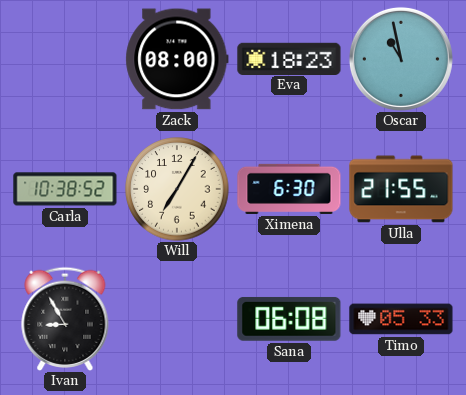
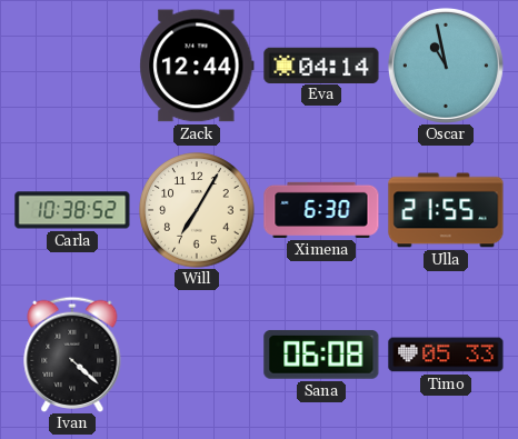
Zack: 08:00 -> 12:44 (197, 66)
Eva: 18:23 -> 04:14 (321, 64)
Ivan: 8:55 -> 4:22 (72, 355)
